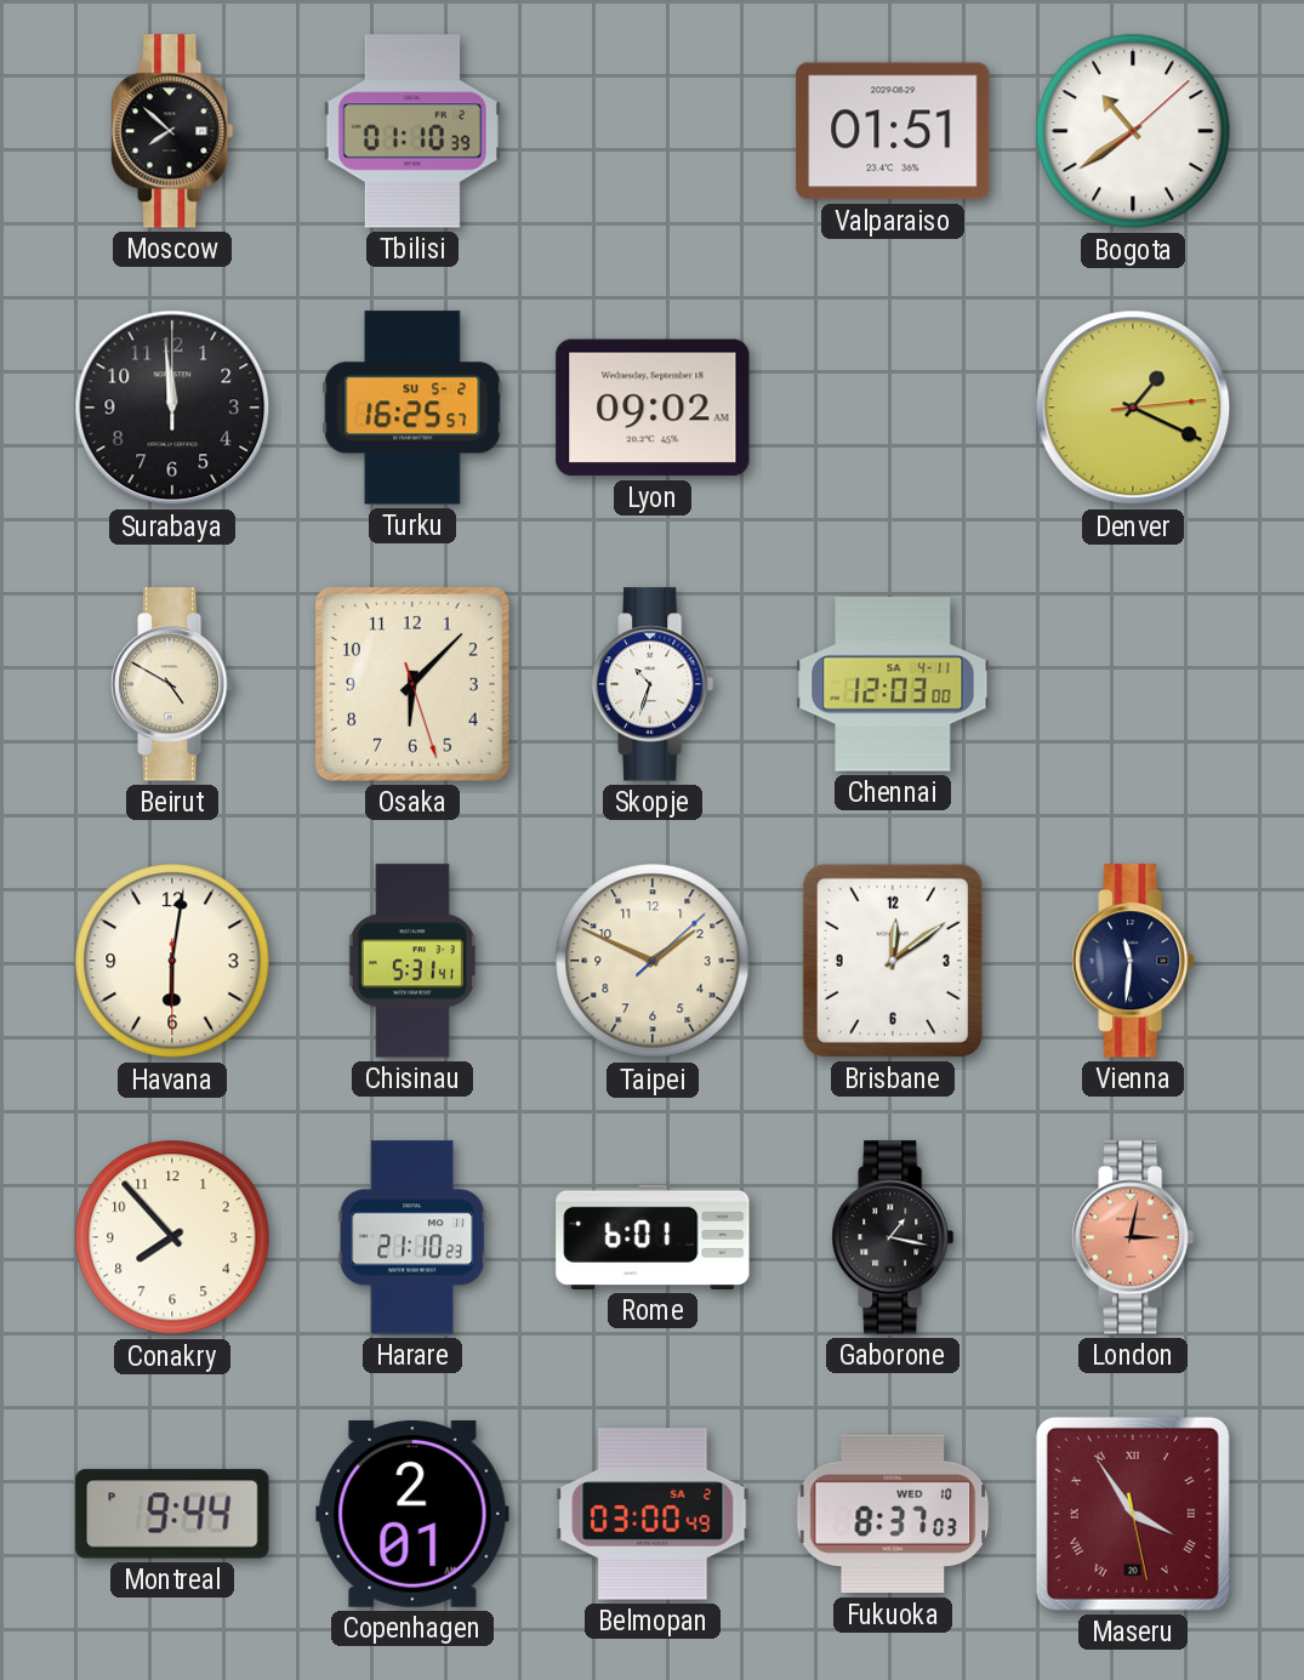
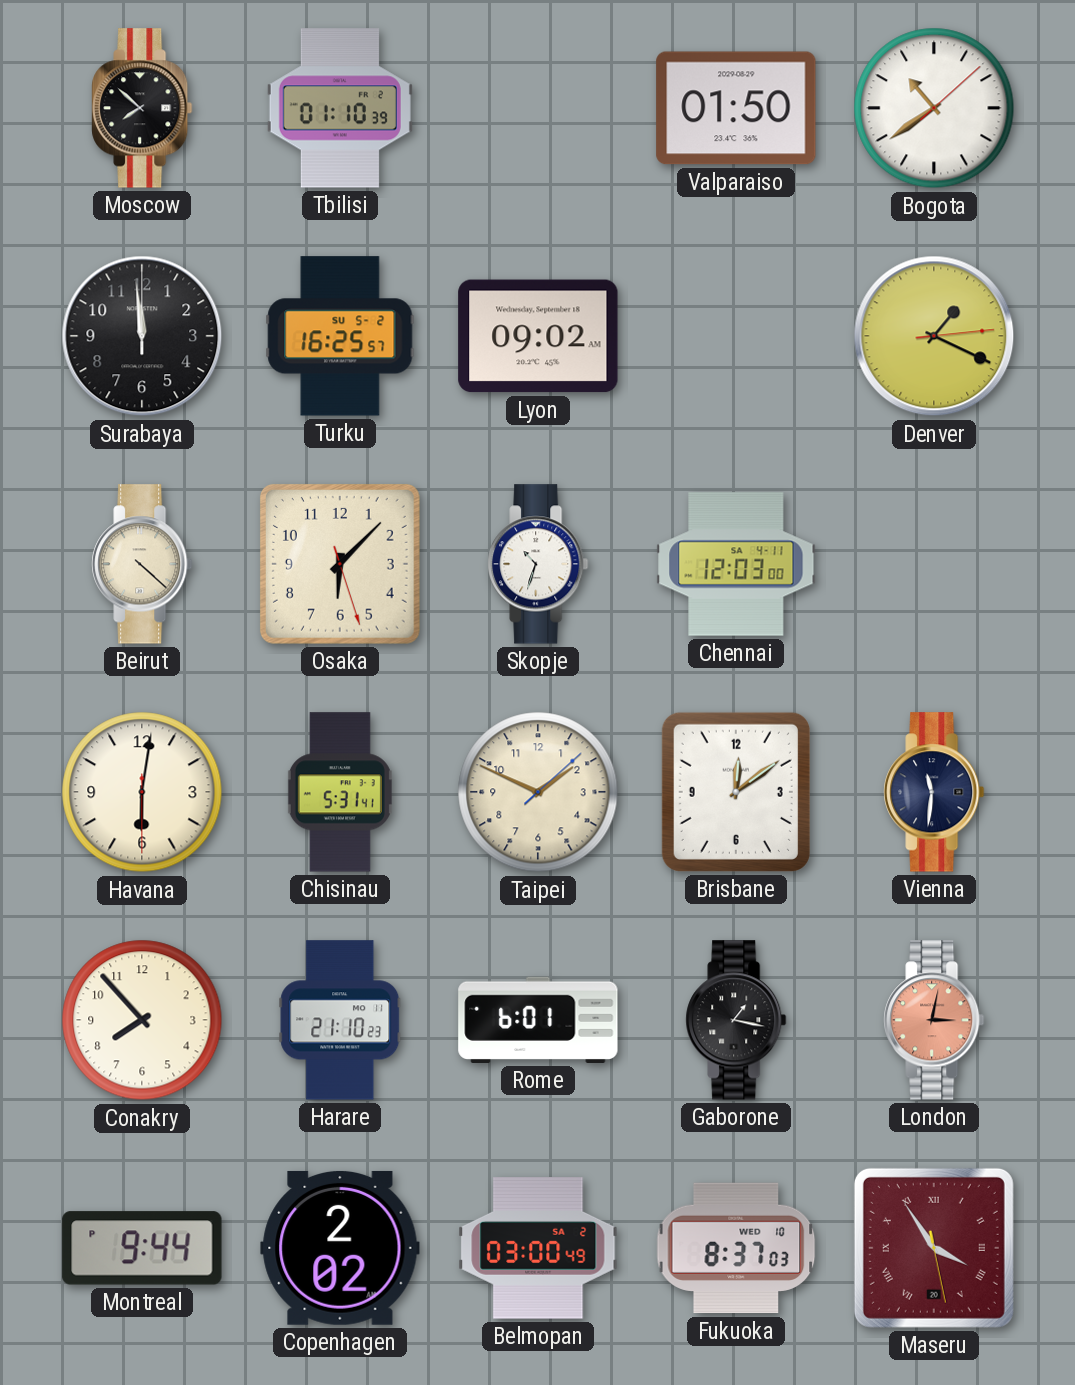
Valparaiso: 01:51 -> 01:50 (736, 108)
Beirut: 4:50 -> 4:22 (142, 564)
Copenhagen: 2:01 -> 2:02 (340, 1248)
